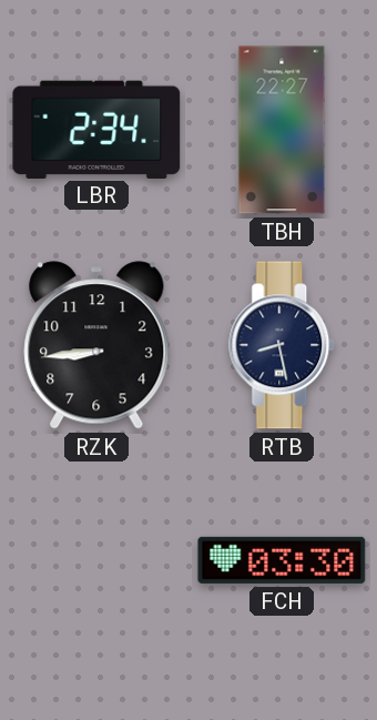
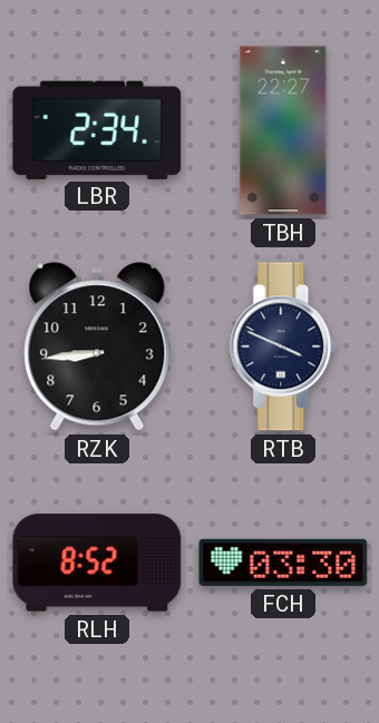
RTB: 8:28 -> 3:49 (284, 346)
RLH: none -> 8:52 (97, 563)
